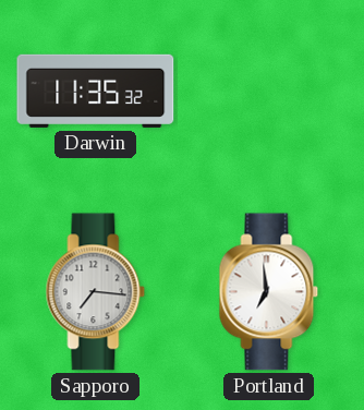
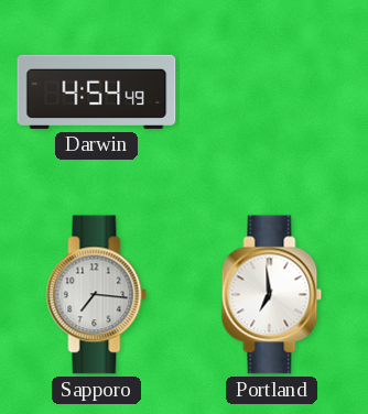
Darwin: 11:35 -> 4:54 (97, 91)
